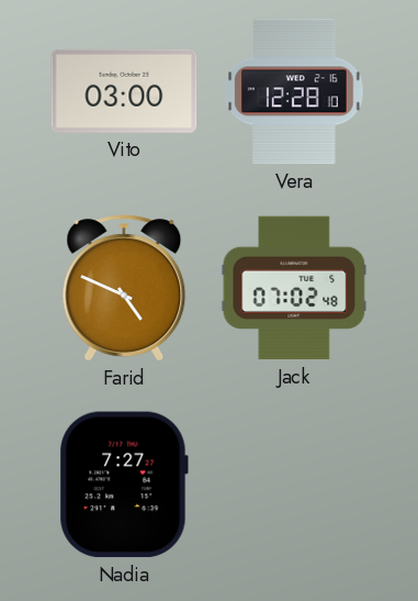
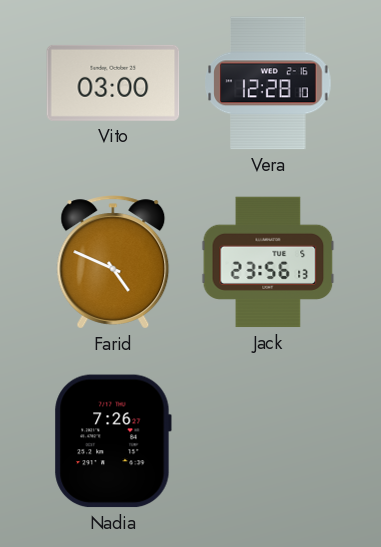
Jack: 07:02 -> 23:56 (268, 262)
Nadia: 7:27 -> 7:26 (113, 441)
